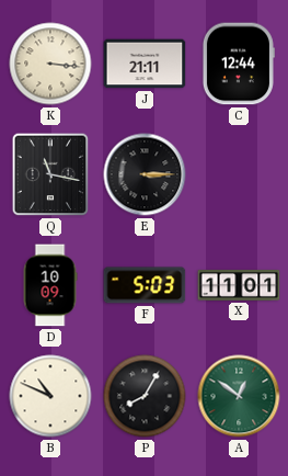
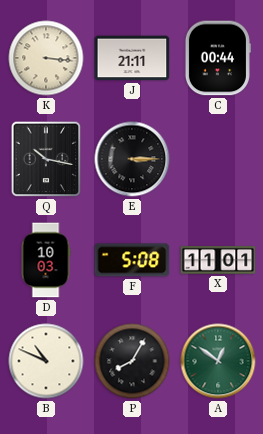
C: 12:44 -> 00:44 (217, 58)
Q: 11:17 -> 10:17 (46, 159)
D: 10:09 -> 10:03 (46, 260)
F: 5:03 -> 5:08 (132, 260)
